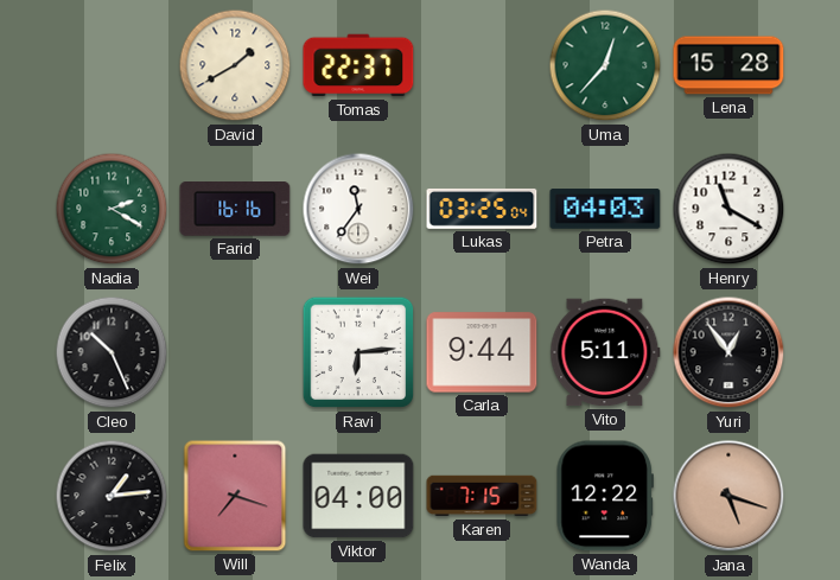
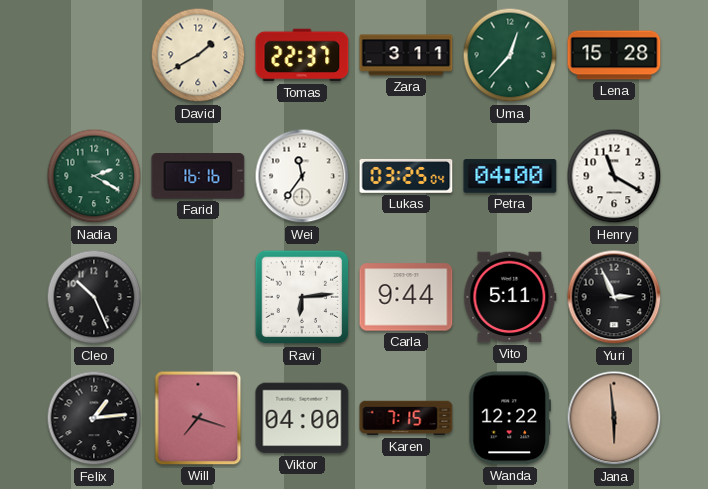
Zara: none -> 3:11 (406, 55)
Petra: 04:03 -> 04:00 (510, 176)
Yuri: 12:54 -> 2:56 (614, 297)
Jana: 5:18 -> 5:59 (614, 418)
